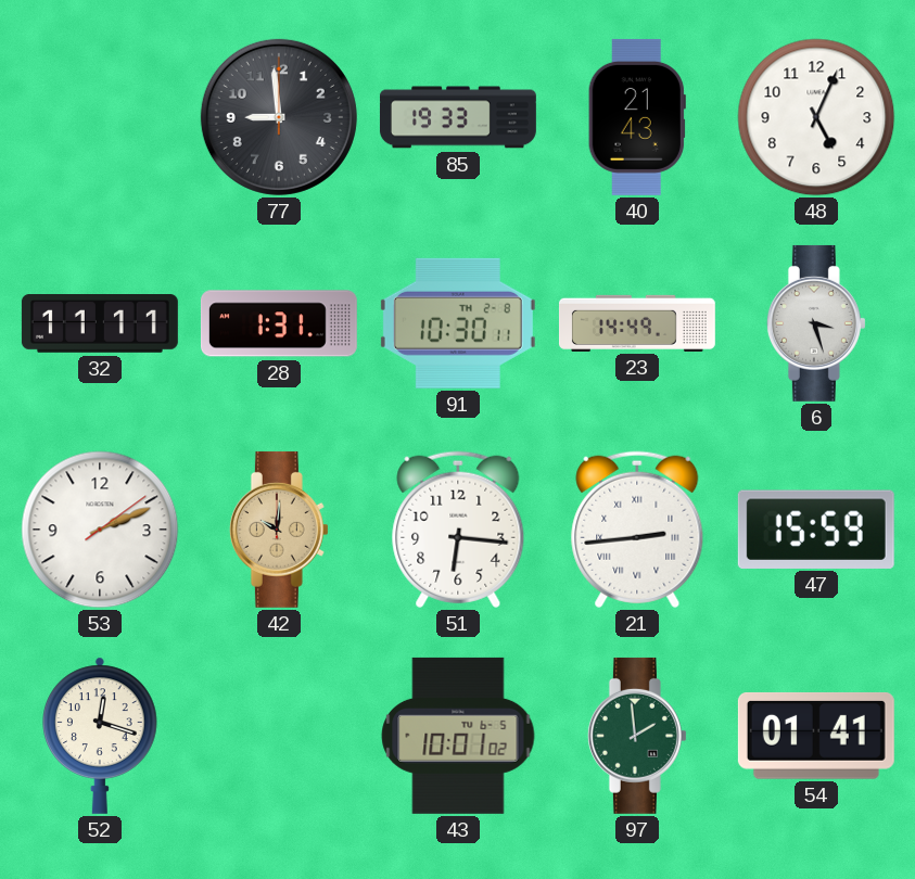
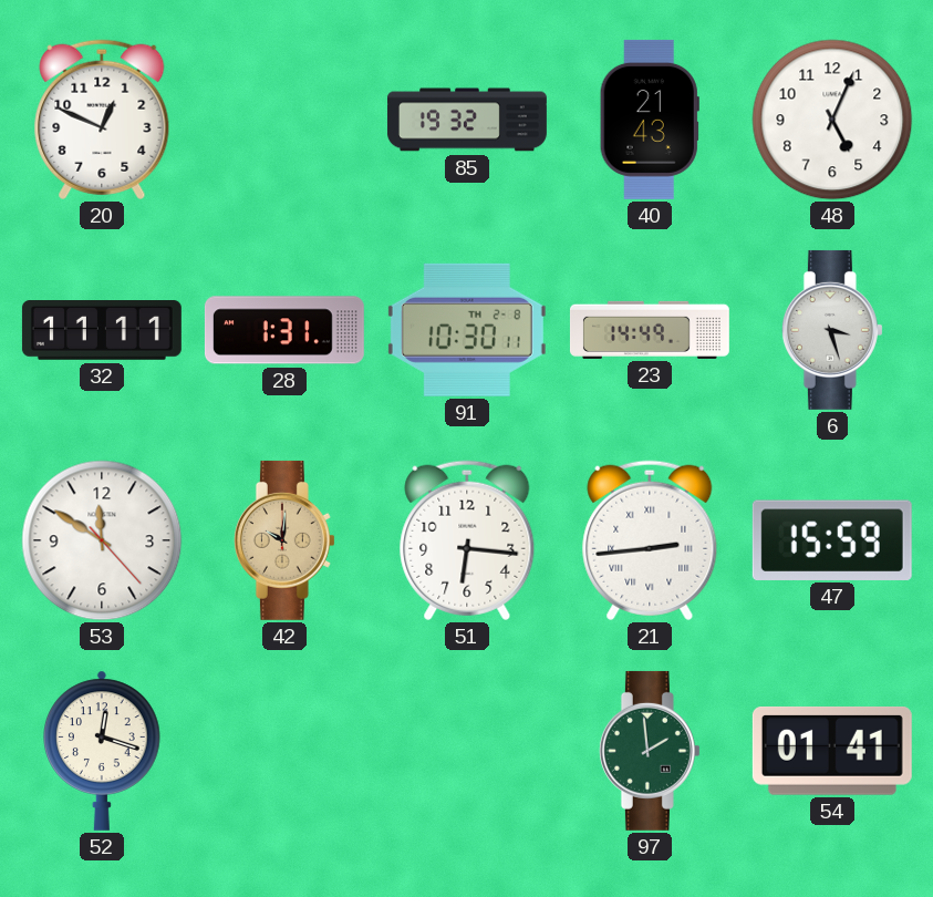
20: none -> 12:49 (102, 120)
77: 8:59 -> none (279, 117)
85: 19:33 -> 19:32 (467, 120)
53: 2:11 -> 11:50 (102, 540)
43: 10:01 -> none (458, 736)
